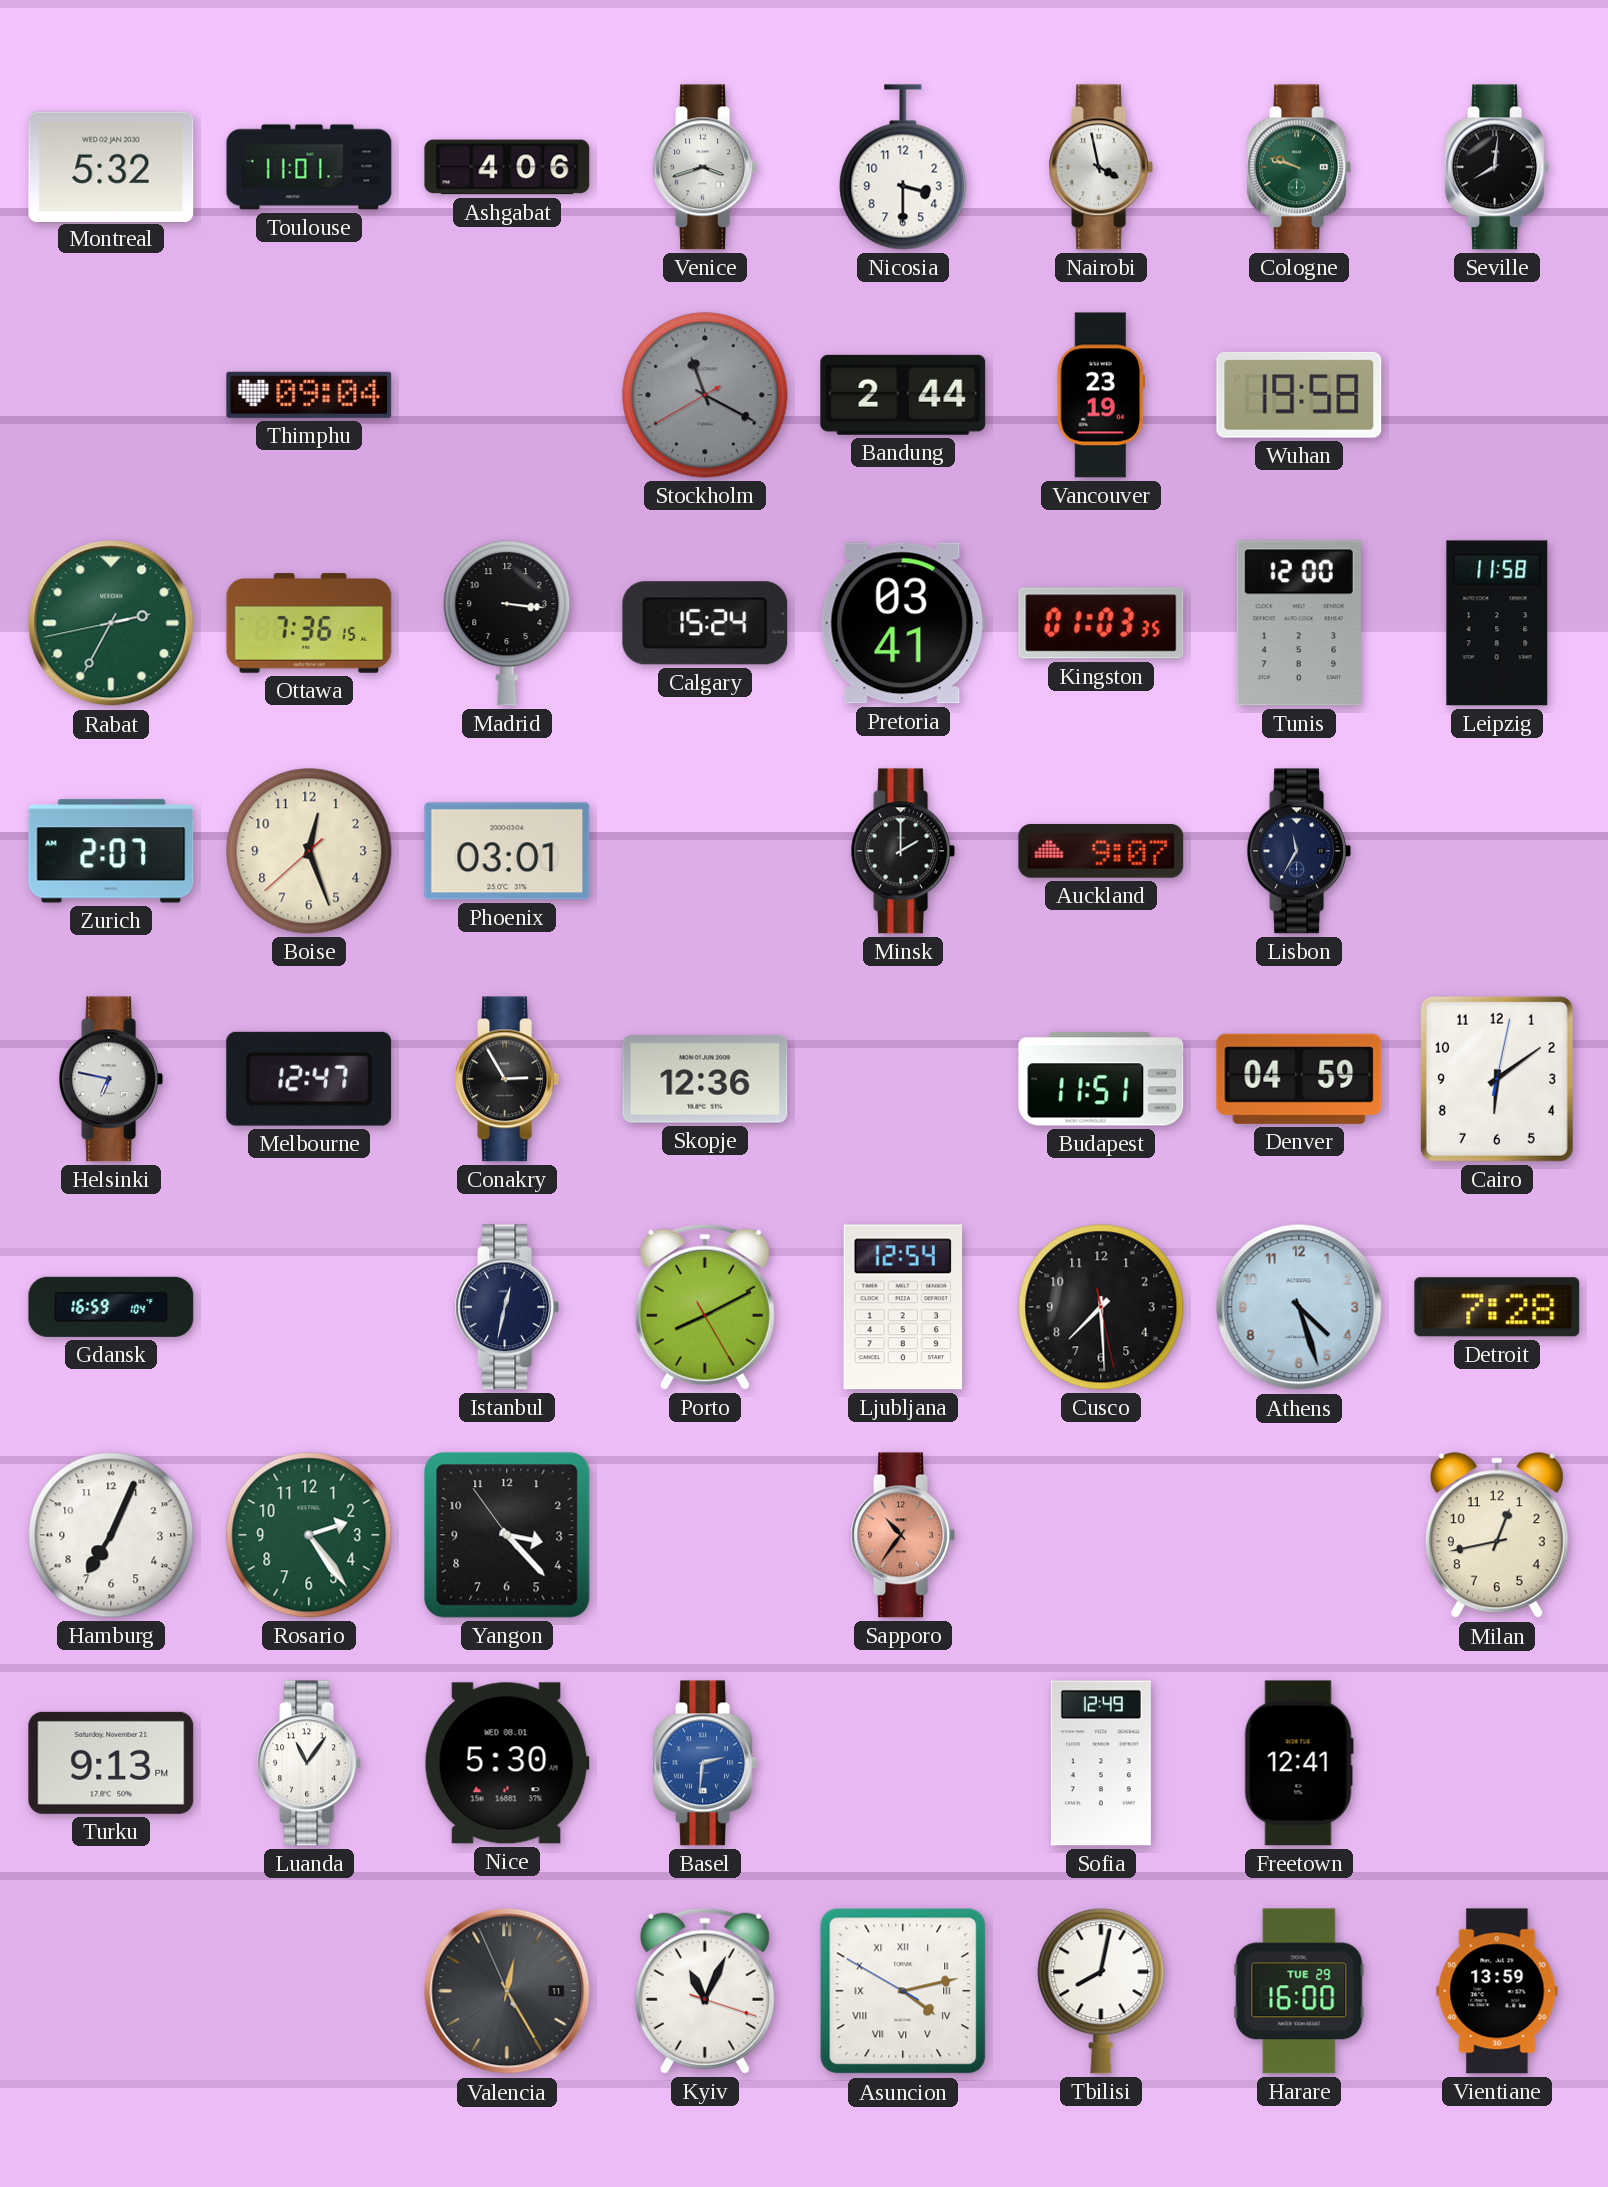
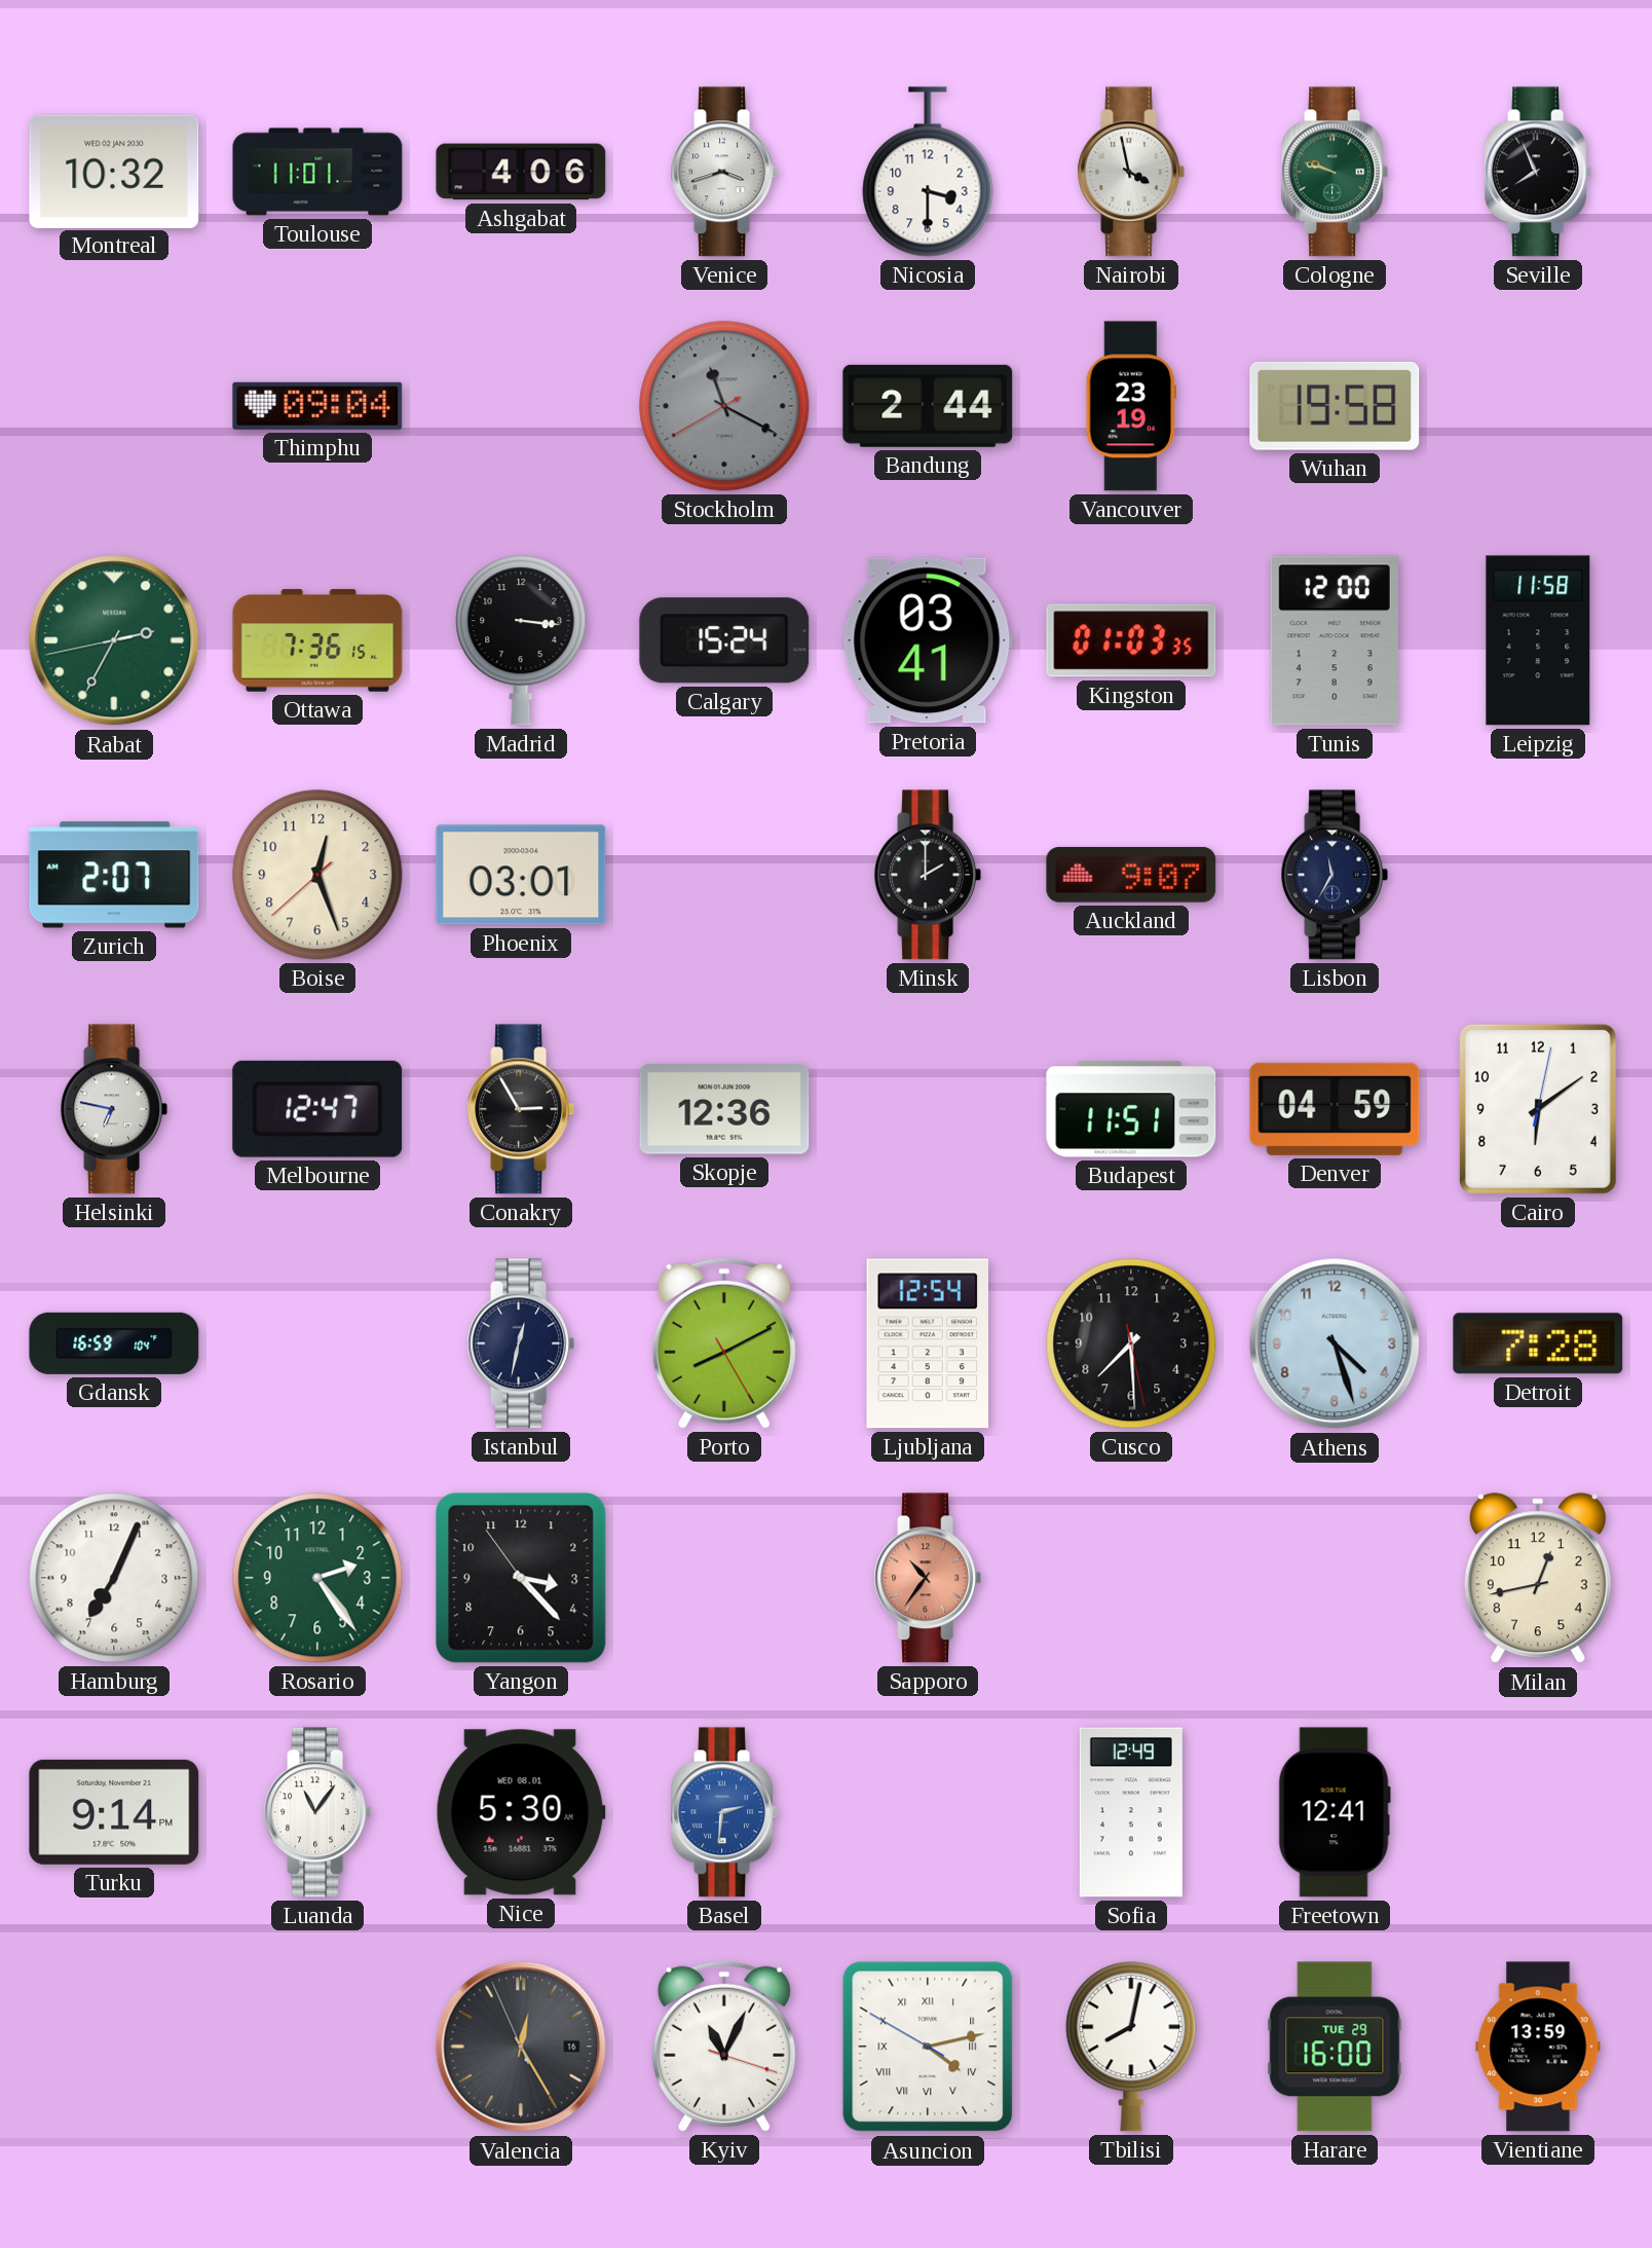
Montreal: 5:32 -> 10:32 (114, 171)
Seville: 8:01 -> 7:56 (1538, 172)
Turku: 9:13 -> 9:14 (114, 1812)
Valencia date: 11 -> 16 (521, 2047)
